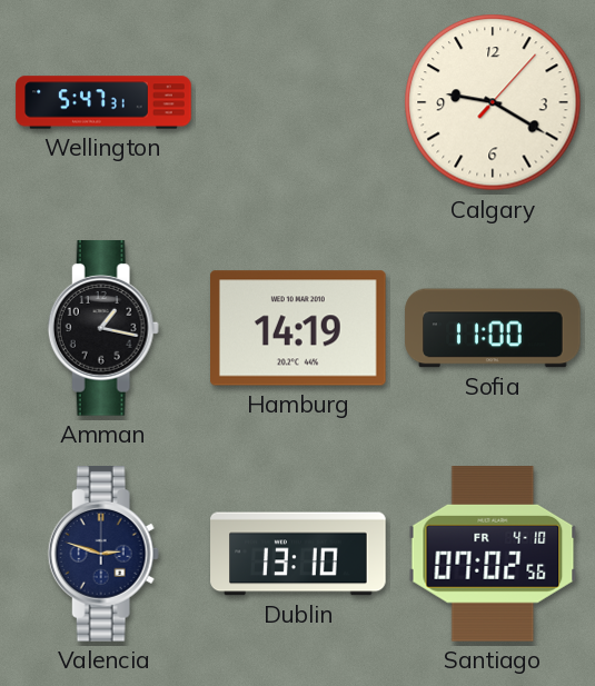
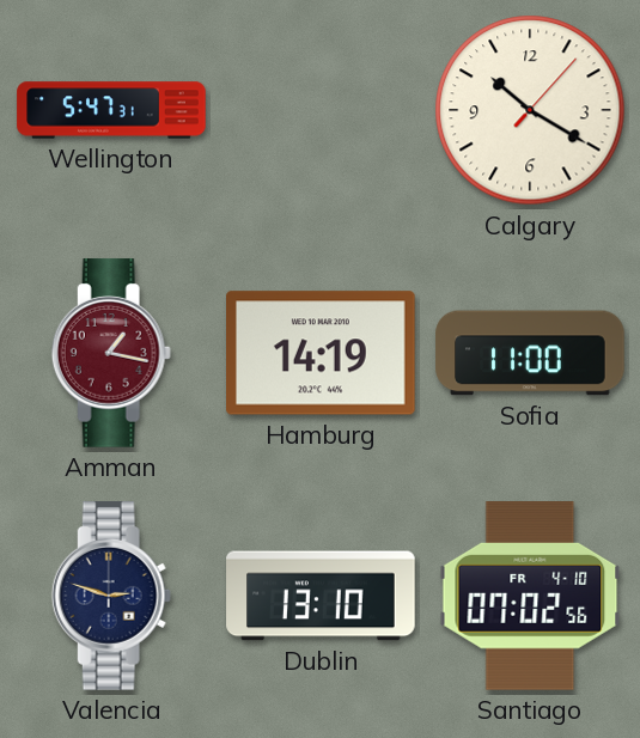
Calgary: 9:20 -> 10:20 (530, 110)
Amman dial: black -> burgundy (111, 353)
